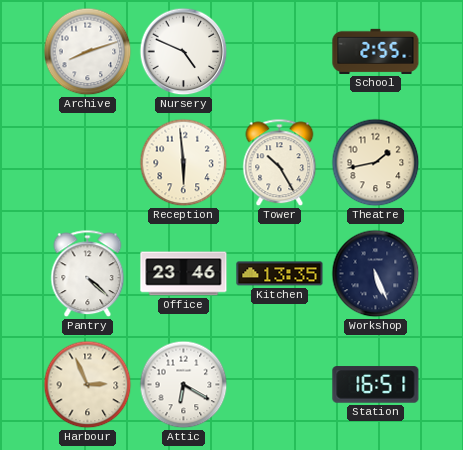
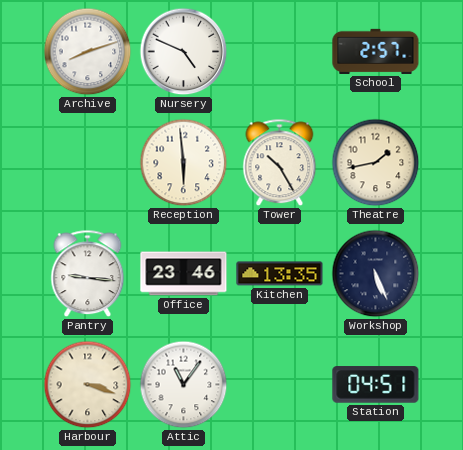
School: 2:55 -> 2:57 (376, 51)
Pantry: 4:22 -> 9:16 (88, 274)
Harbour: 2:56 -> 3:18 (88, 385)
Attic: 6:20 -> 11:06 (184, 385)
Station: 16:51 -> 04:51 (376, 385)
